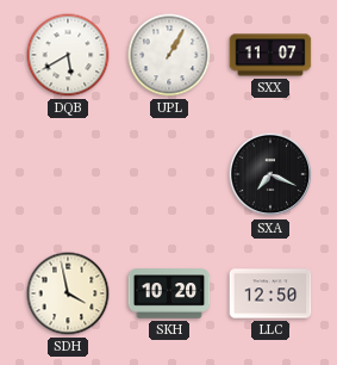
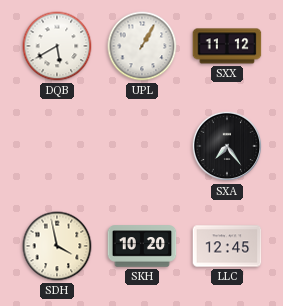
SXX: 11:07 -> 11:12 (227, 46)
SXA: 7:19 -> 7:24 (227, 146)
LLC: 12:50 -> 12:45 (227, 246)
